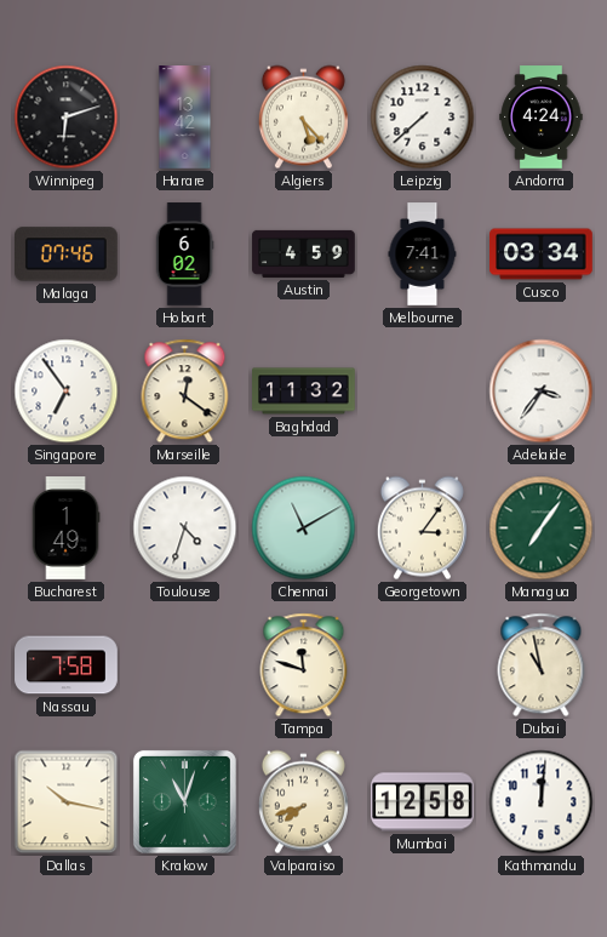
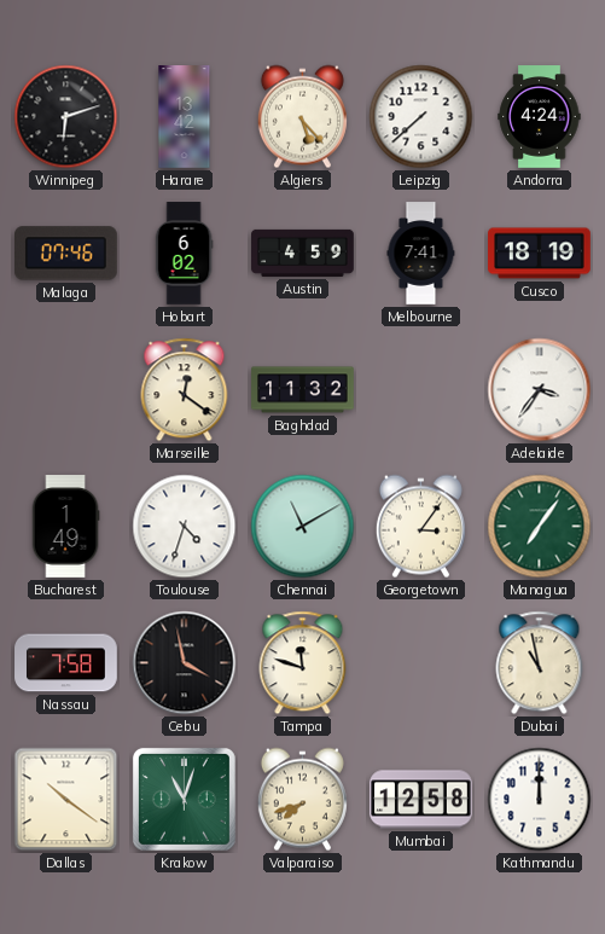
Cusco: 03:34 -> 18:19 (540, 254)
Singapore: 6:54 -> none (67, 392)
Cebu: none -> 3:58 (185, 663)
Dallas: 10:17 -> 10:21 (66, 800)
Kathmandu: 12:01 -> 12:00 (540, 800)
